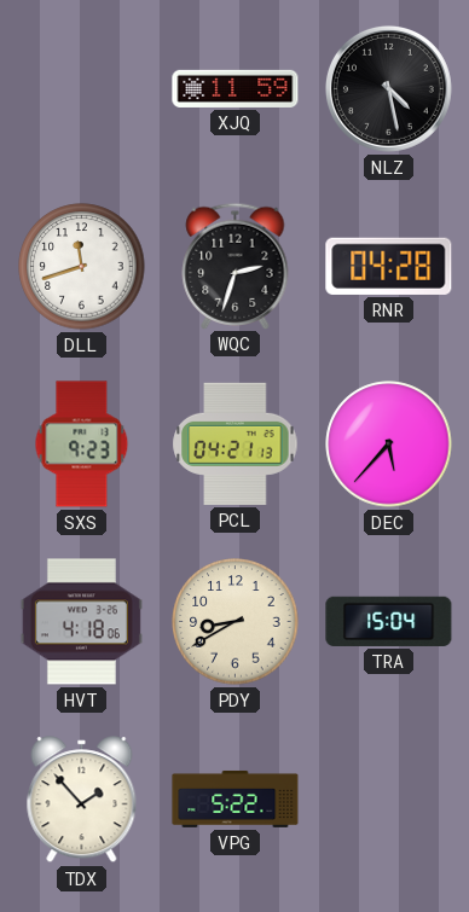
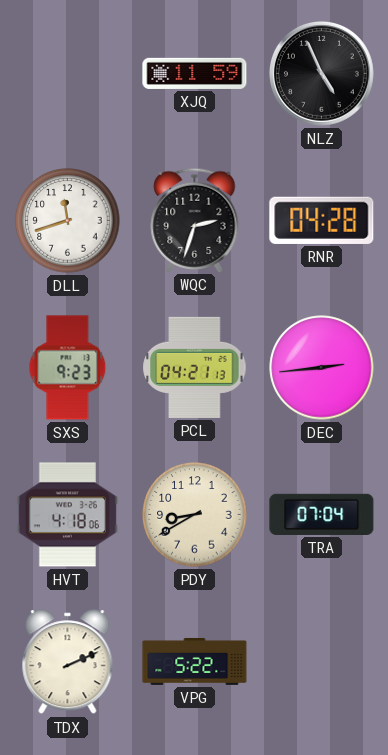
NLZ: 4:28 -> 4:56 (321, 73)
DEC: 5:37 -> 2:44 (322, 368)
TRA: 15:04 -> 07:04 (322, 514)
TDX: 1:53 -> 2:11 (68, 662)
